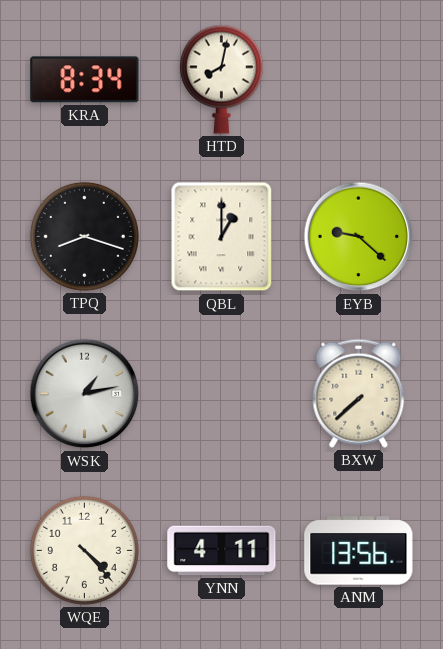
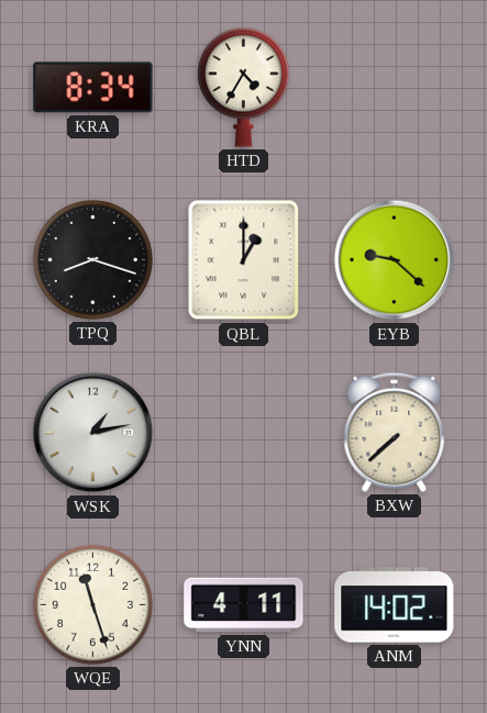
HTD: 8:02 -> 4:35 (243, 87)
WQE: 4:23 -> 11:27 (92, 604)
ANM: 13:56 -> 14:02 (395, 605)
